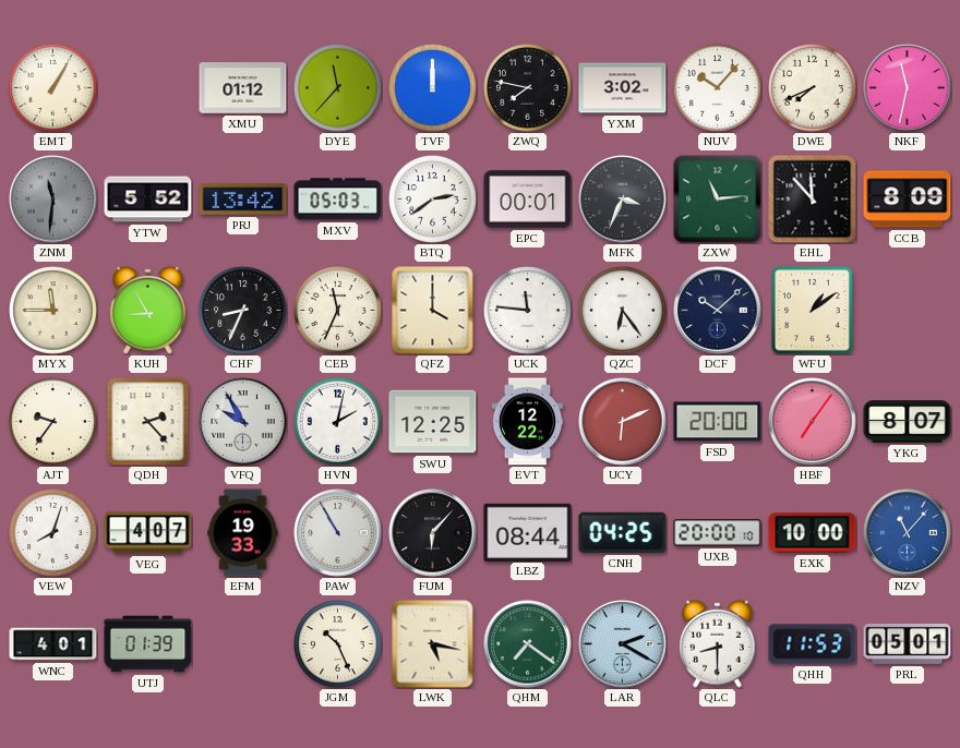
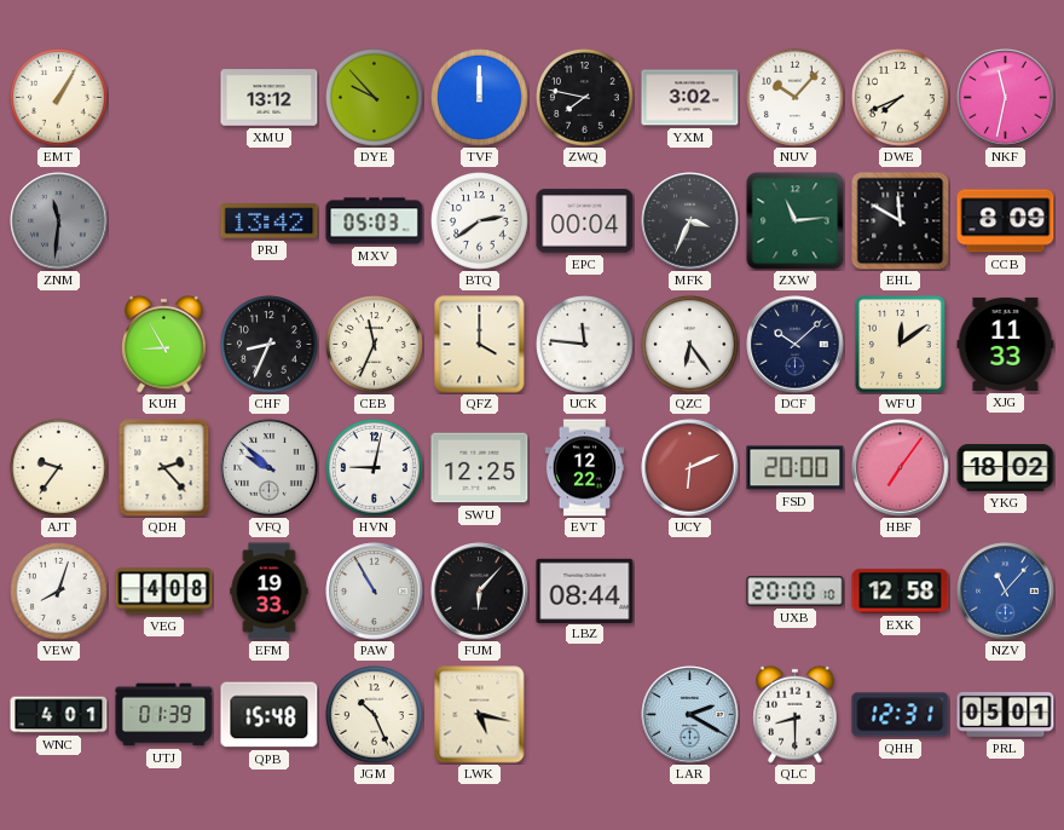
XMU: 01:12 -> 13:12 (270, 98)
DYE: 11:37 -> 9:53 (375, 98)
YTW: 5:52 -> none (148, 200)
EPC: 00:01 -> 00:04 (585, 221)
EHL: 11:53 -> 11:50 (901, 221)
MYX: 11:45 -> none (53, 311)
WFU: 1:09 -> 12:09 (901, 345)
XJG: none -> 11:33 (1006, 344)
VFQ: 9:55 -> 9:52 (270, 468)
HVN: 2:02 -> 9:02 (375, 468)
YKG: 8:07 -> 18:02 (1006, 468)
VEG: 4:07 -> 4:08 (164, 592)
CNH: 04:25 -> none (623, 532)
EXK: 10:00 -> 12:58 (901, 592)
QPB: none -> 15:48 (270, 715)
QHM: 7:21 -> none (528, 644)
QHH: 11:53 -> 12:31 (901, 715)
